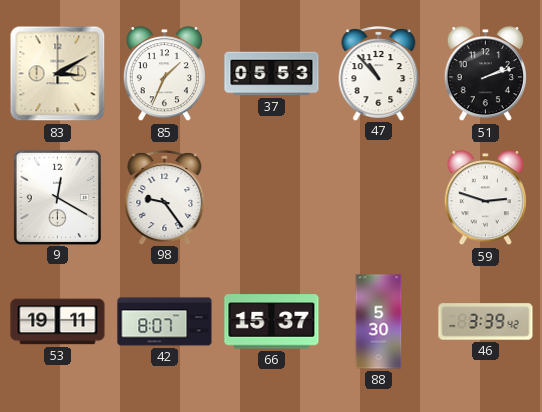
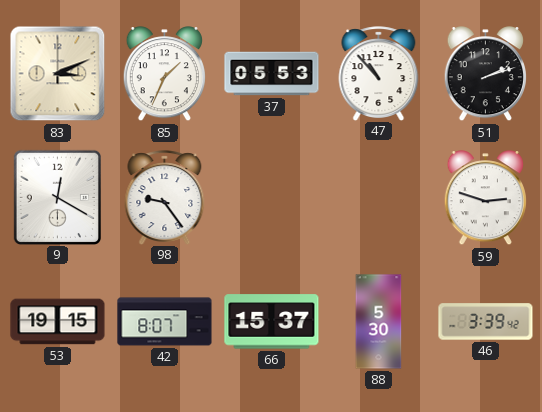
83: 3:10 -> 3:11 (58, 74)
53: 19:11 -> 19:15 (58, 322)
